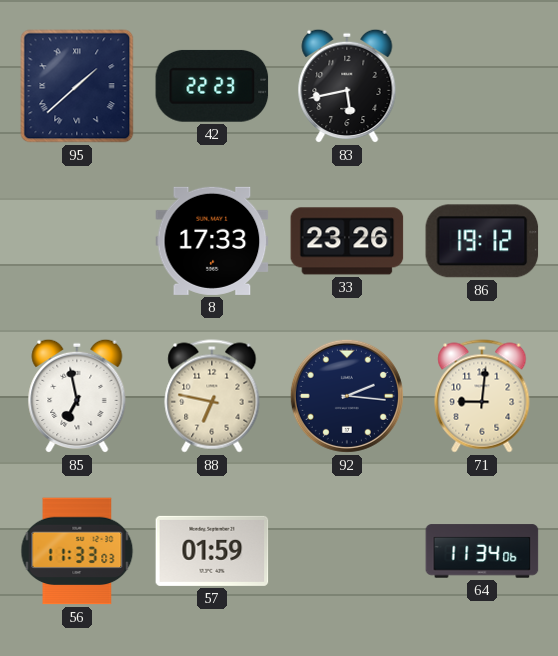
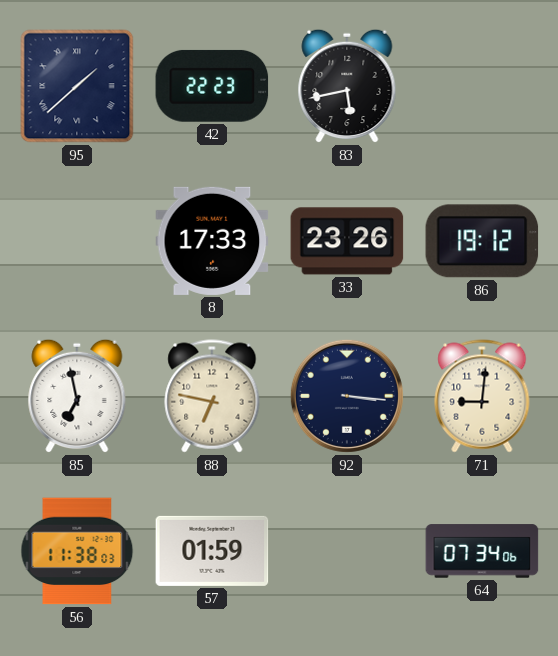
92: 2:16 -> 3:16 (347, 396)
56: 11:33 -> 11:38 (77, 551)
64: 11:34 -> 07:34 (482, 551)
